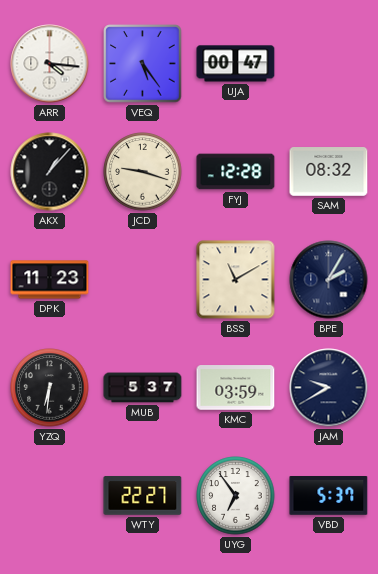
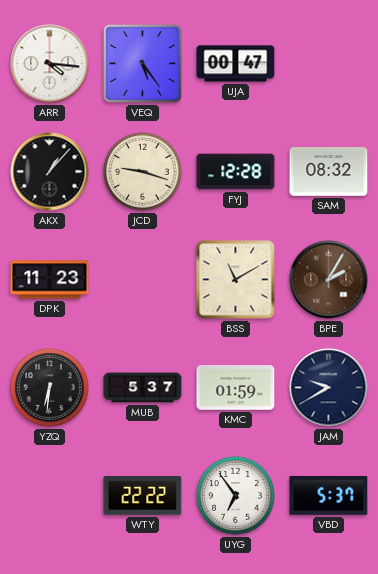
BPE dial: navy -> brown (329, 280)
KMC: 03:59 -> 01:59 (236, 388)
WTY: 22:27 -> 22:22 (143, 496)
